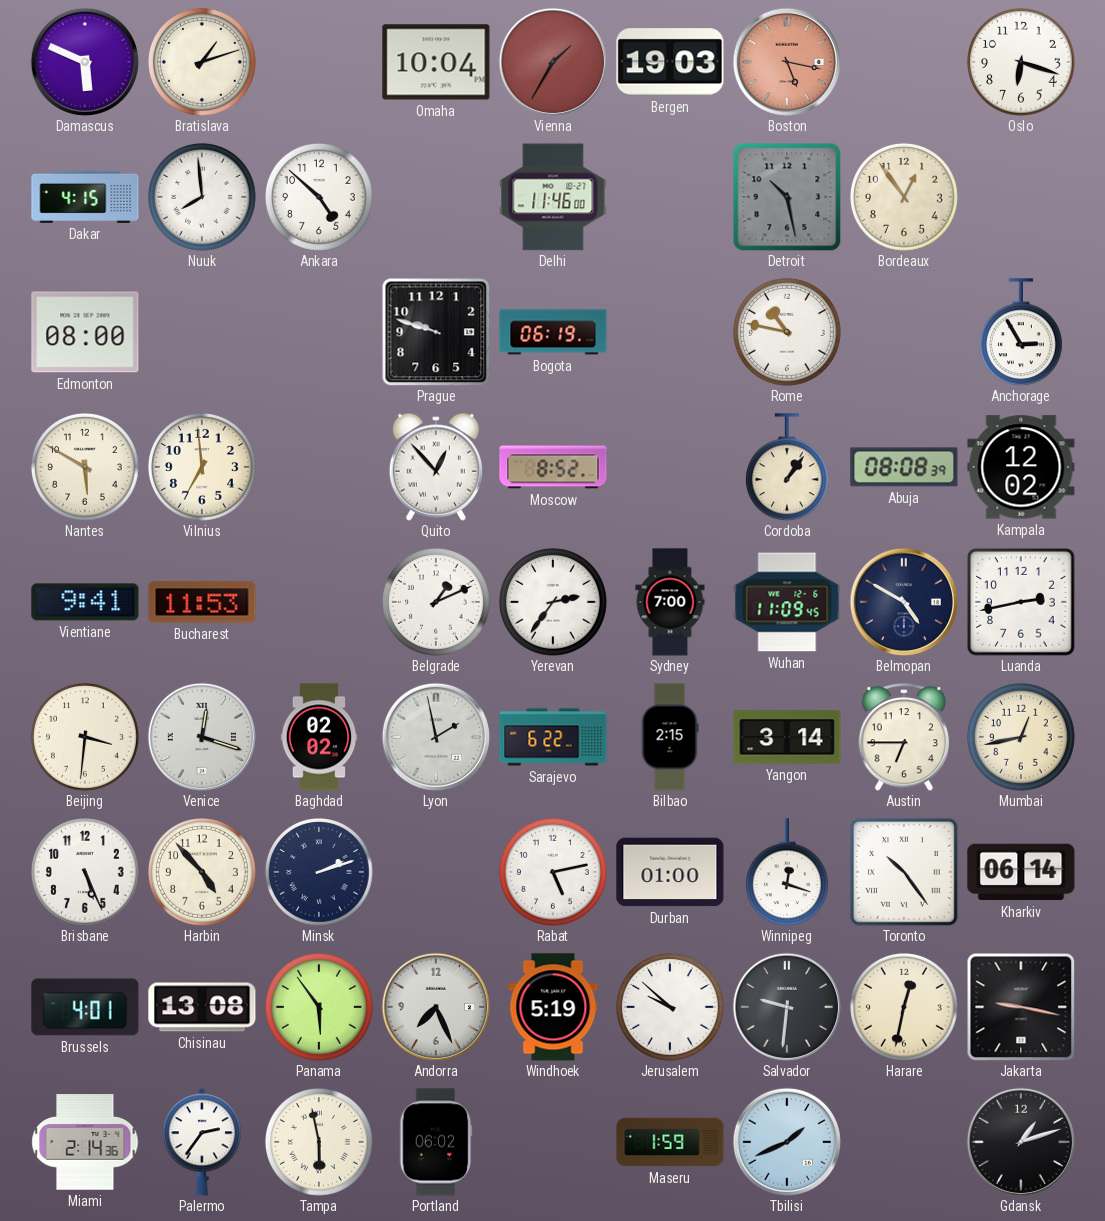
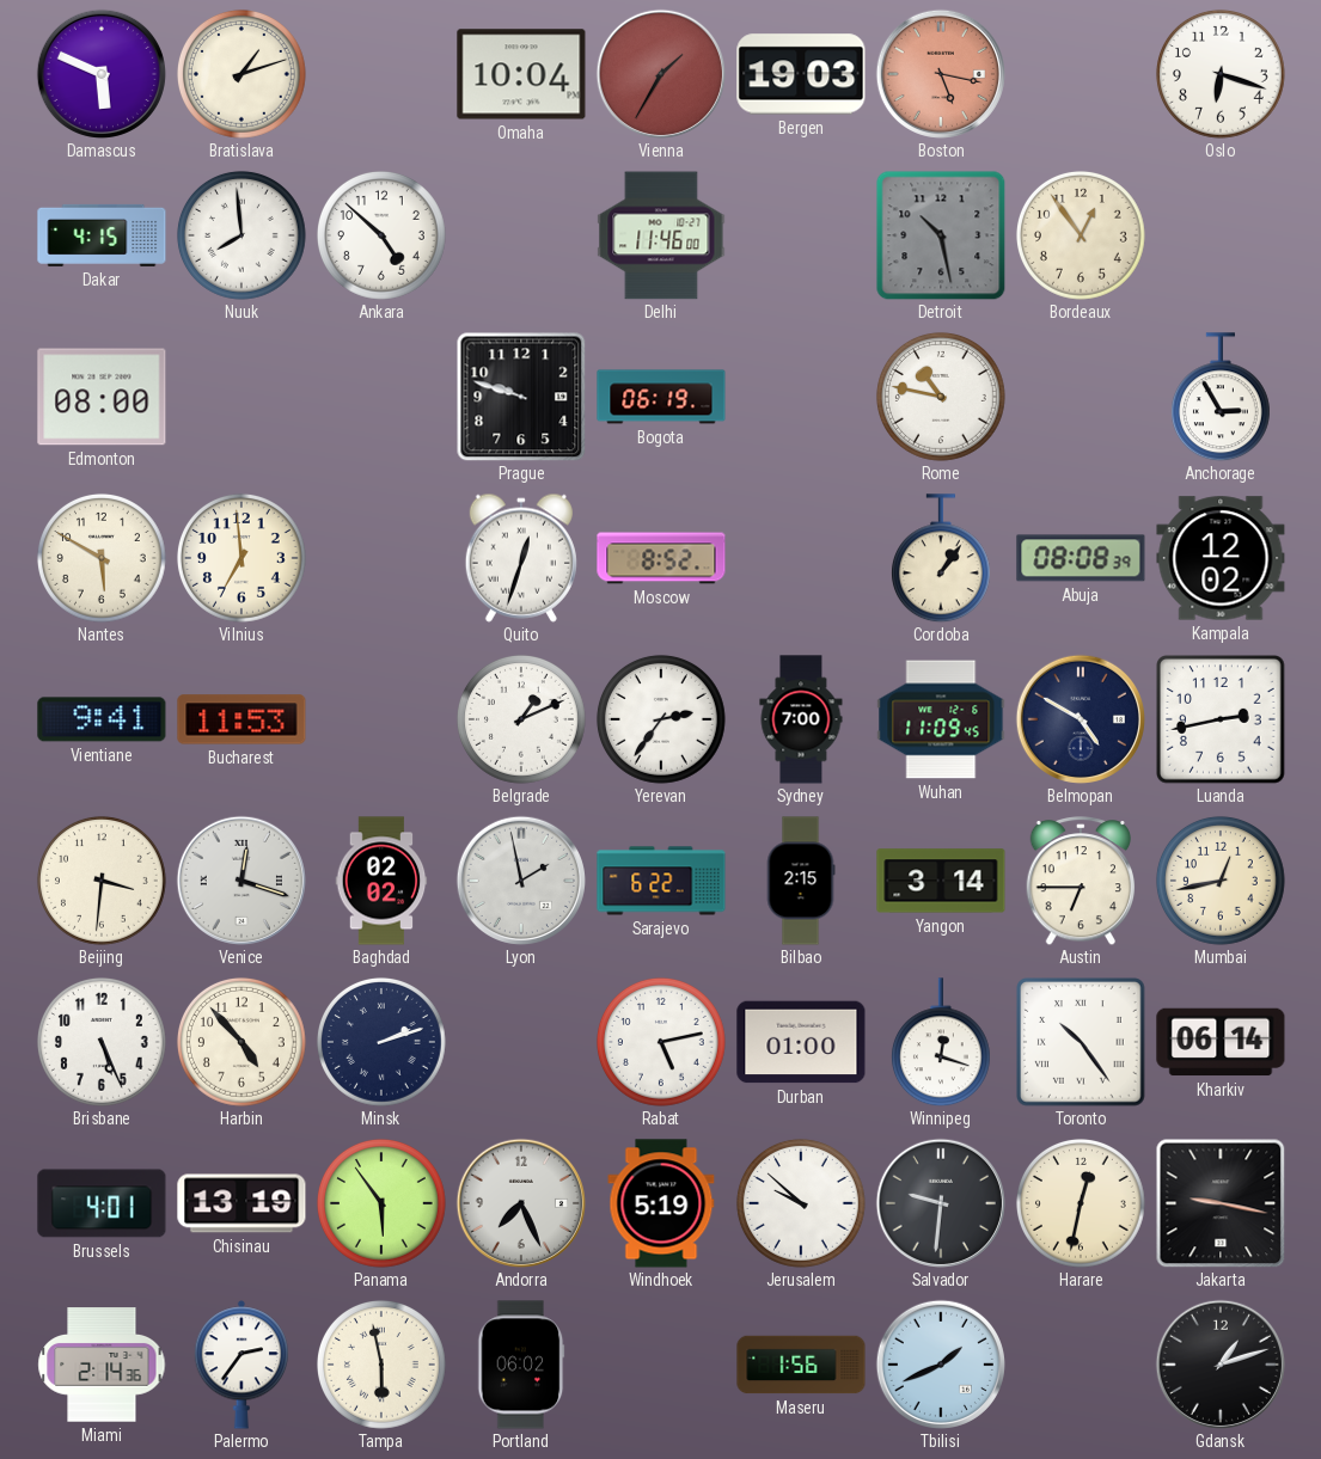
Quito: 12:53 -> 12:33 (521, 558)
Chisinau: 13:08 -> 13:19 (241, 1203)
Maseru: 1:59 -> 1:56 (801, 1365)
